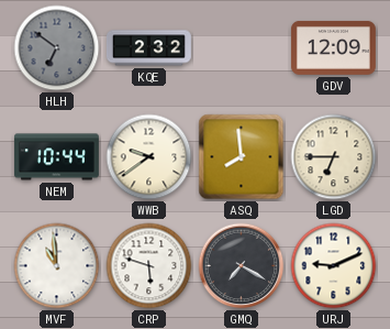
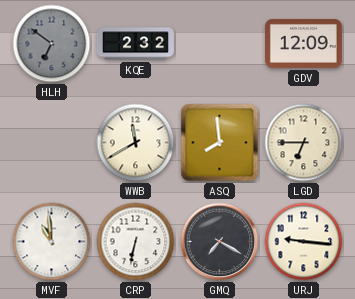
NEM: 10:44 -> none (56, 157)
WWB: 9:39 -> 11:40 (136, 143)
CRP: 5:48 -> 6:32 (136, 242)
URJ: 9:11 -> 9:16 (304, 242)
